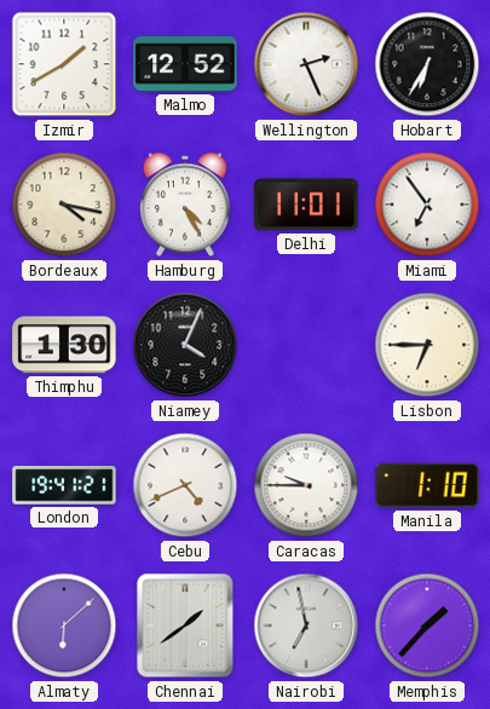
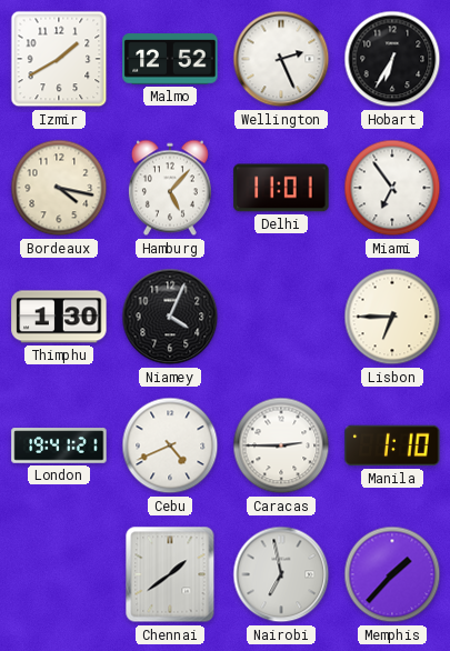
Hamburg: 4:25 -> 5:07 (170, 188)
Caracas: 9:45 -> 2:45 (281, 445)
Almaty: 6:08 -> none (64, 626)
